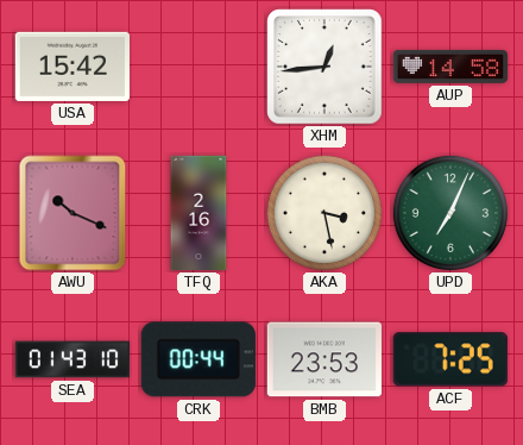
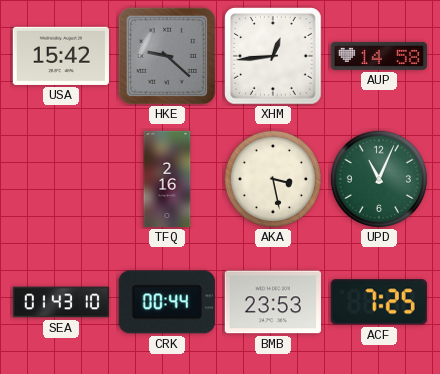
HKE: none -> 9:22 (167, 56)
AWU: 10:19 -> none (73, 213)
UPD: 7:04 -> 11:04 (379, 179)
